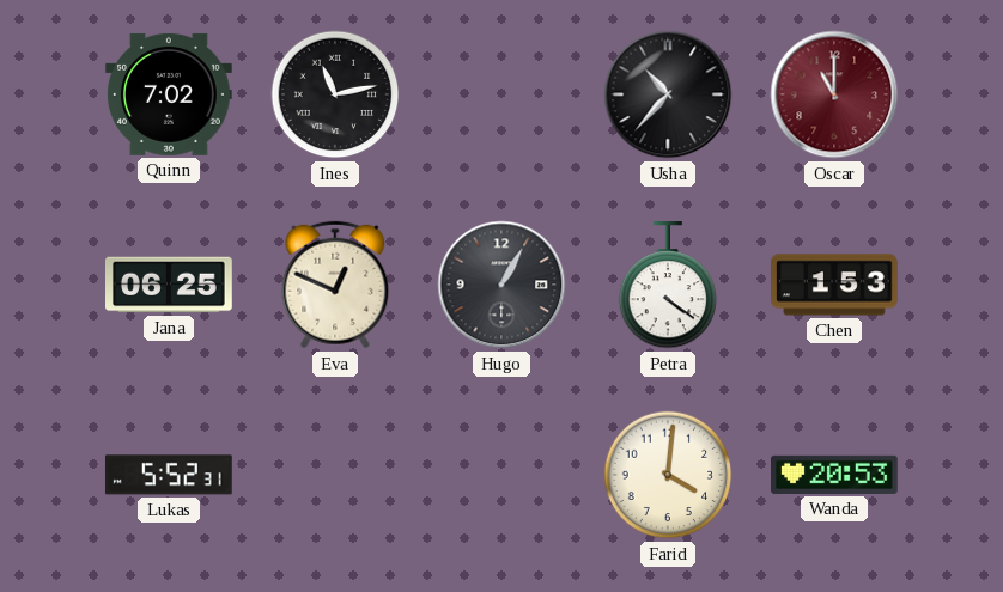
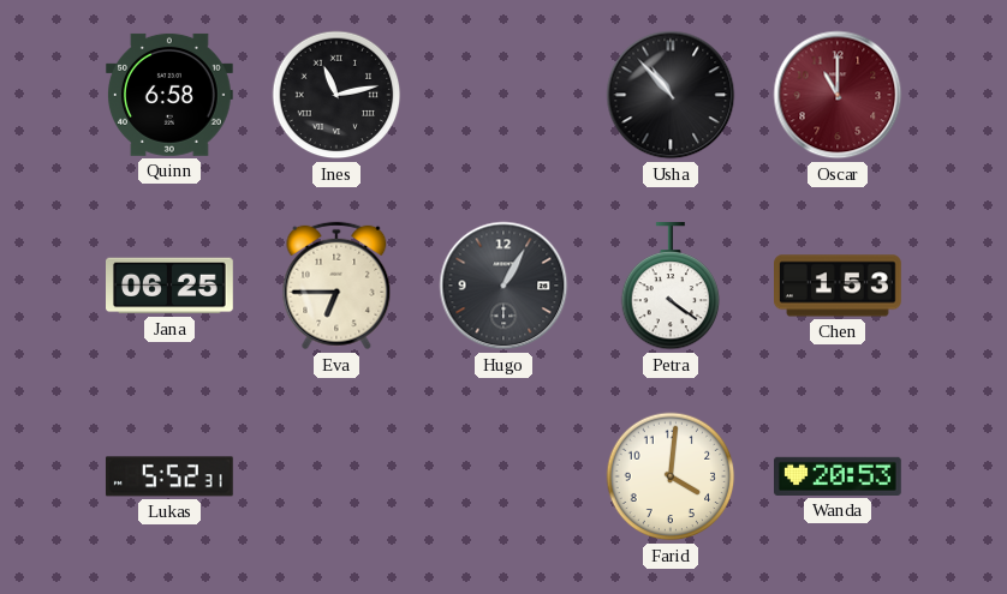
Quinn: 7:02 -> 6:58 (169, 95)
Usha: 10:37 -> 10:53 (671, 95)
Eva: 12:49 -> 6:45 (336, 286)
